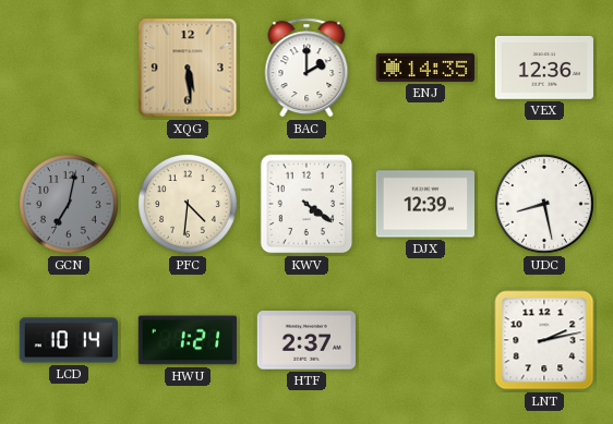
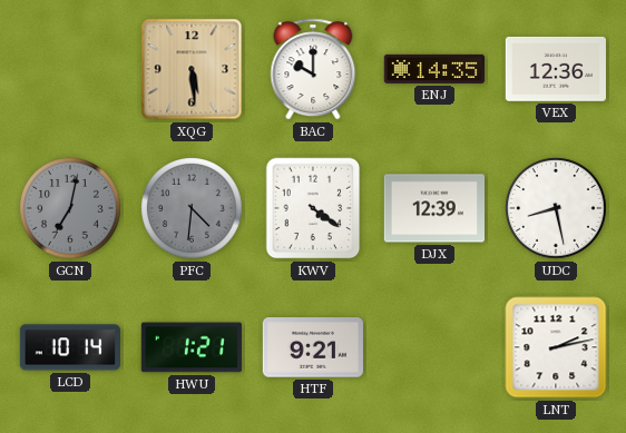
BAC: 2:00 -> 10:00 (313, 69)
PFC dial: cream -> grey (193, 209)
HTF: 2:37 -> 9:21 (313, 347)
